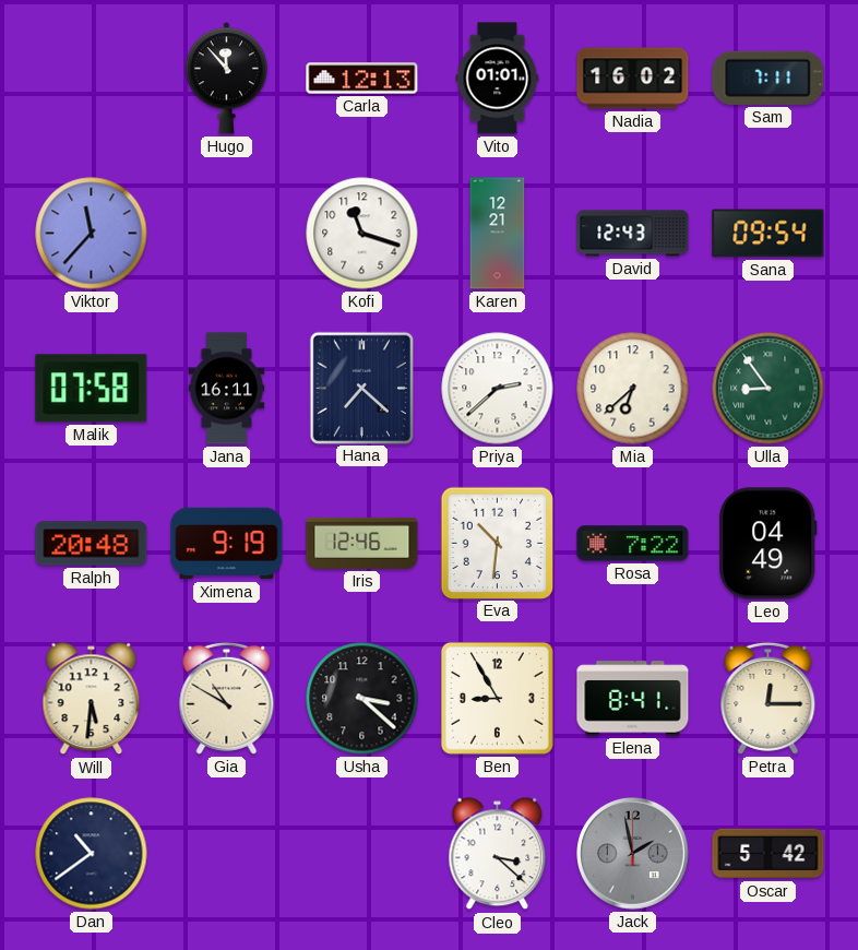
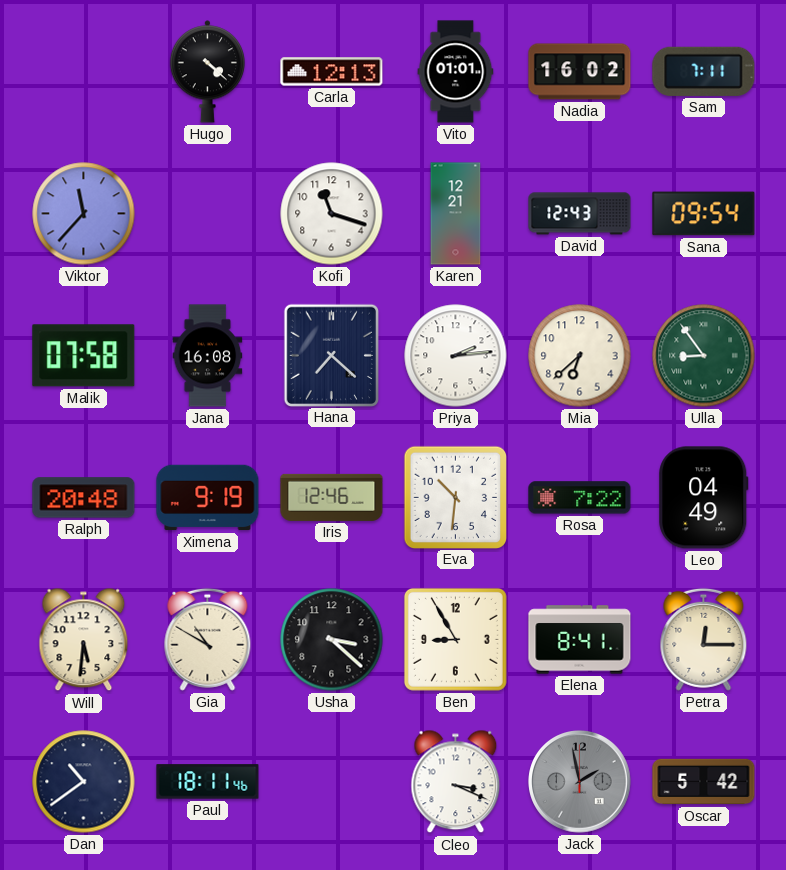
Hugo: 11:53 -> 4:22 (207, 72)
Jana: 16:11 -> 16:08 (208, 356)
Priya: 2:38 -> 2:14 (456, 356)
Paul: none -> 18:11 (208, 782)
Cleo: 3:22 -> 3:19 (456, 782)
